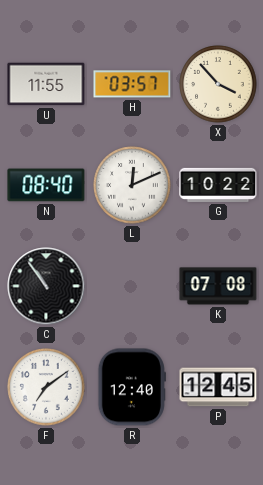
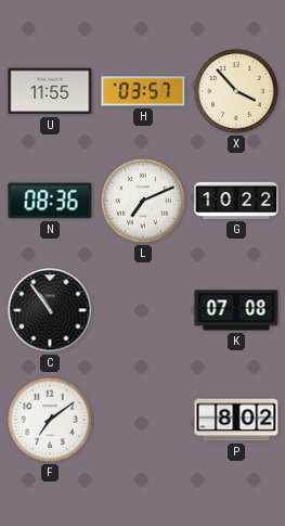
N: 08:40 -> 08:36 (50, 201)
L: 12:11 -> 7:11 (143, 201)
R: 12:40 -> none (132, 387)
P: 12:45 -> 8:02 (236, 420)
